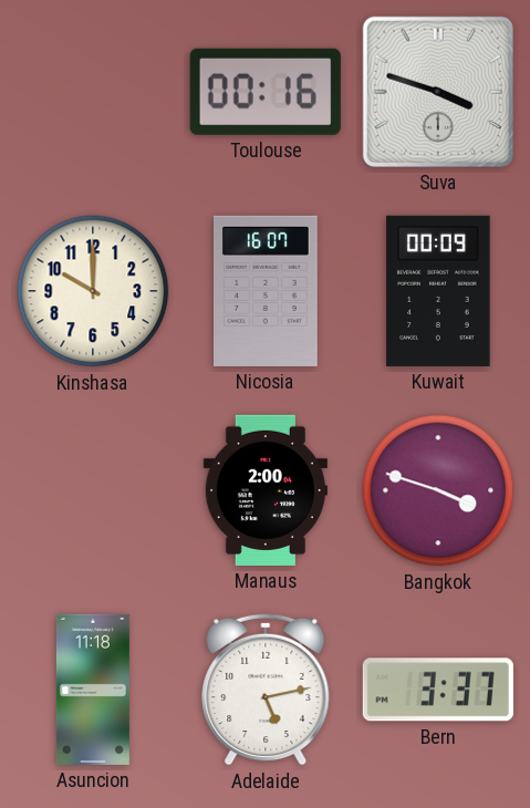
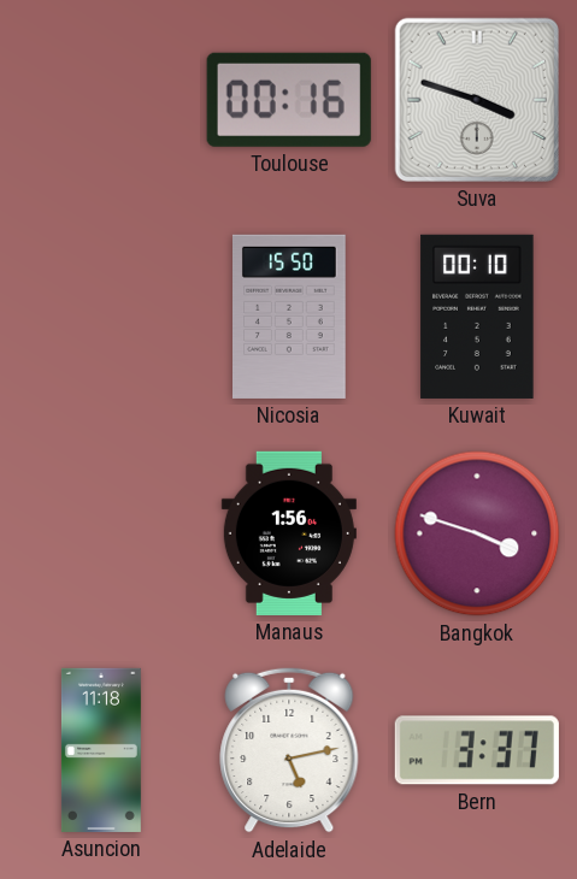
Kinshasa: 10:00 -> none (93, 291)
Nicosia: 16:07 -> 15:50 (290, 317)
Kuwait: 00:09 -> 00:10 (477, 317)
Manaus: 2:00 -> 1:56 (289, 533)
